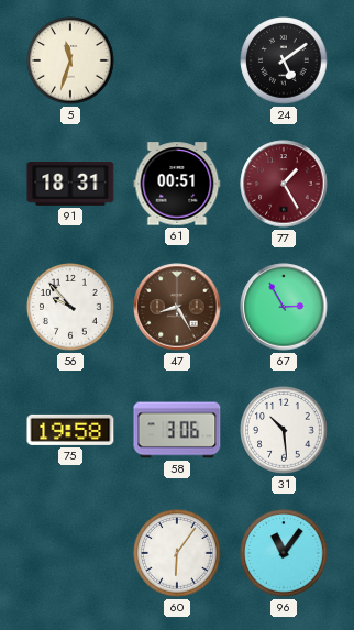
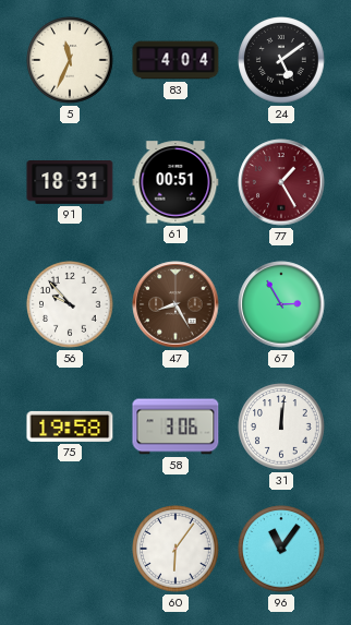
5: 11:33 -> 11:34 (70, 60)
83: none -> 4:04 (175, 60)
31: 10:29 -> 12:01 (281, 426)
